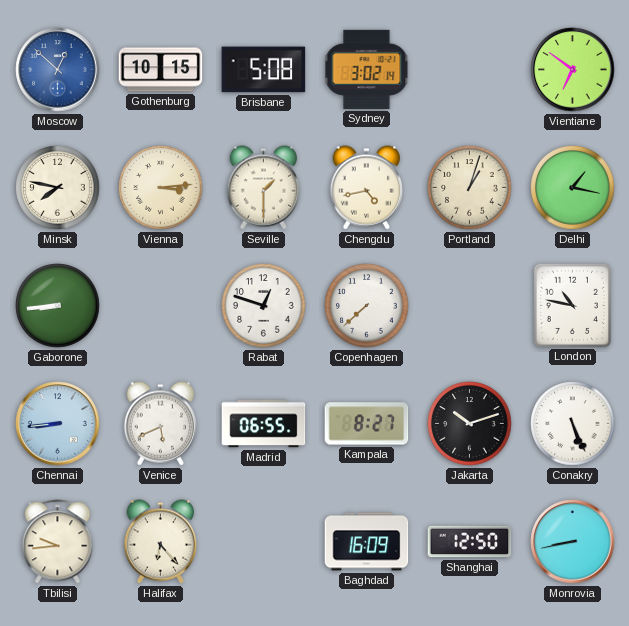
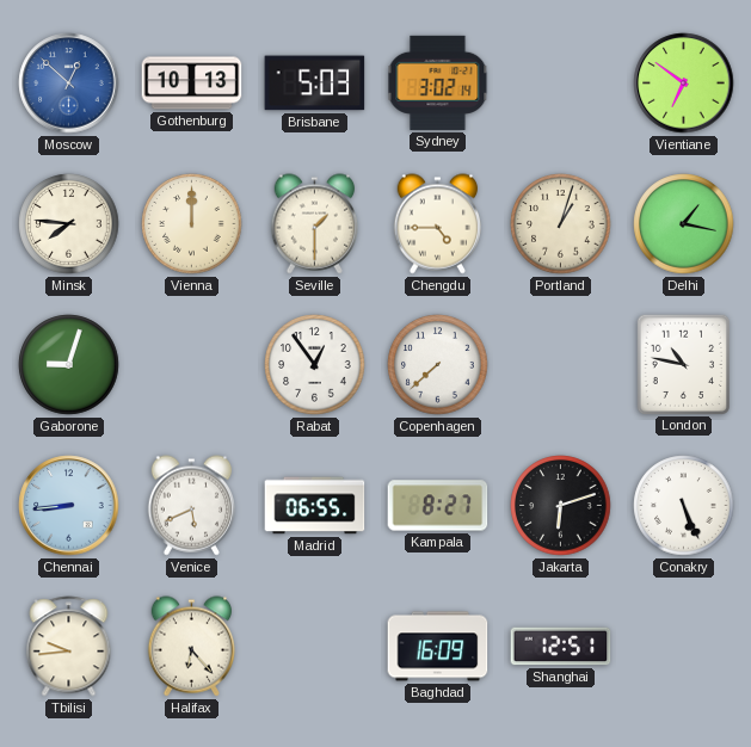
Gothenburg: 10:15 -> 10:13 (192, 84)
Brisbane: 5:08 -> 5:03 (315, 84)
Minsk: 7:47 -> 7:46 (69, 224)
Vienna: 3:14 -> 12:00 (192, 224)
Chengdu: 4:43 -> 4:45 (437, 224)
Gaborone: 8:44 -> 9:03 (69, 365)
Rabat: 12:48 -> 12:54 (315, 365)
Jakarta: 10:12 -> 6:12 (561, 506)
Shanghai: 12:50 -> 12:51 (561, 647)
Monrovia: 8:43 -> none (573, 542)
